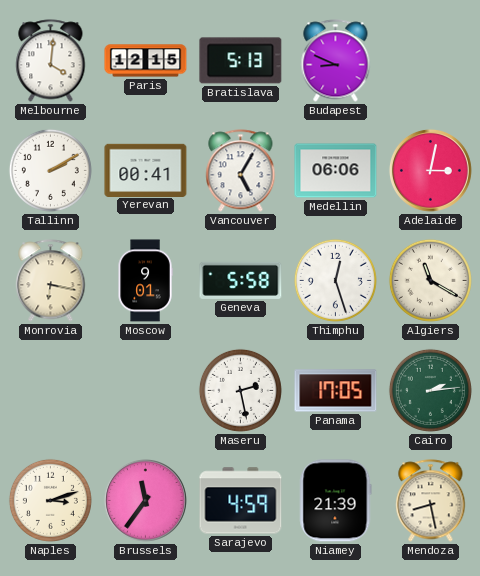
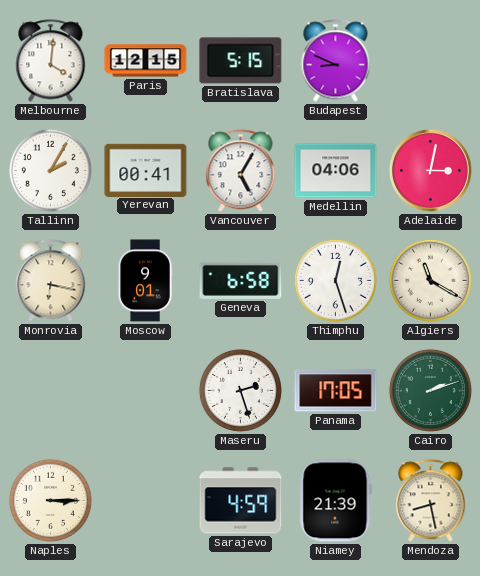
Bratislava: 5:13 -> 5:15 (241, 61)
Tallinn: 2:10 -> 2:05 (50, 170)
Medellin: 06:06 -> 04:06 (336, 171)
Geneva: 5:58 -> 6:58 (241, 280)
Maseru: 2:28 -> 2:27 (240, 390)
Cairo: 2:14 -> 2:12 (430, 390)
Naples: 3:12 -> 3:15 (50, 500)
Brussels: 11:36 -> none (146, 501)
